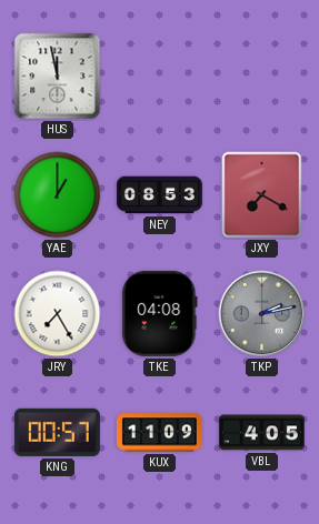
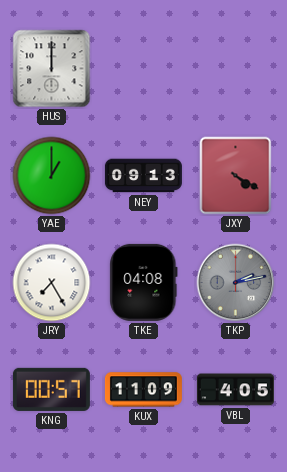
HUS: 11:58 -> 12:00 (52, 69)
NEY: 08:53 -> 09:13 (143, 176)
JXY: 7:20 -> 4:20 (236, 176)
